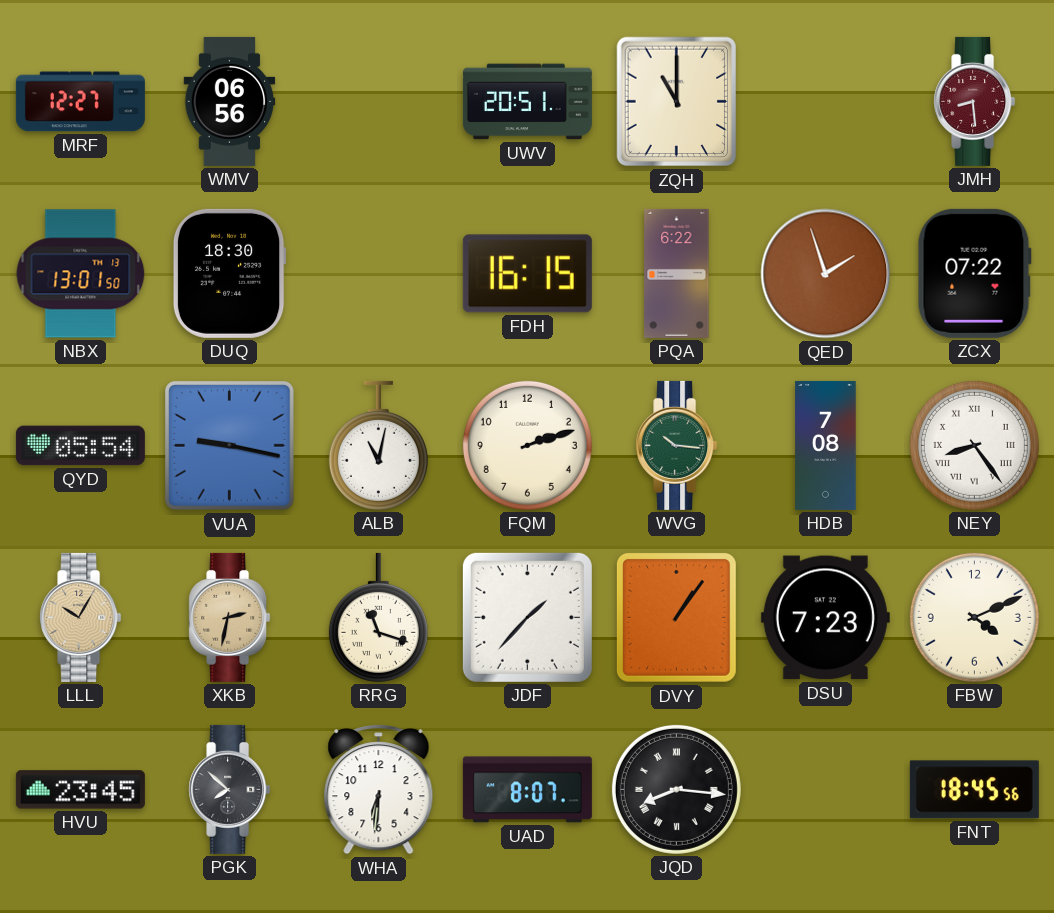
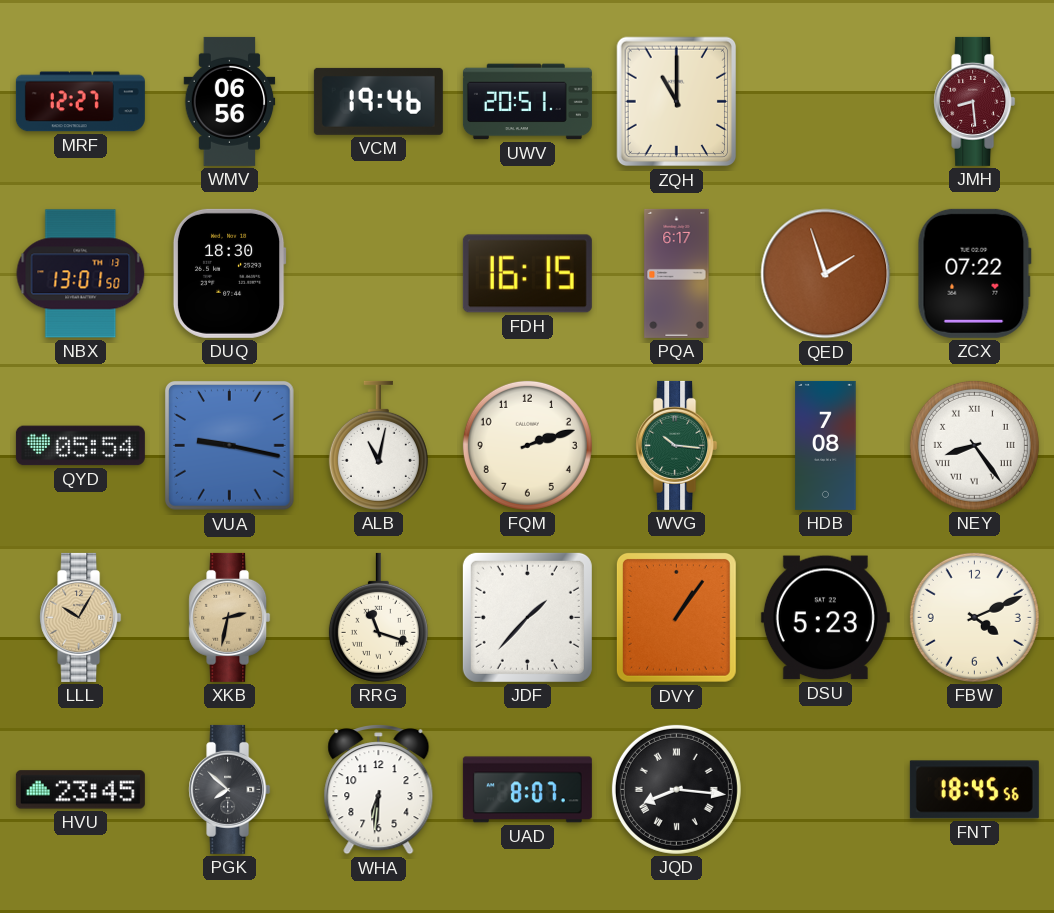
VCM: none -> 19:46 (378, 101)
PQA: 6:22 -> 6:17 (677, 273)
DSU: 7:23 -> 5:23 (825, 618)
